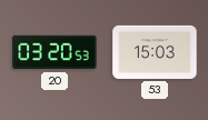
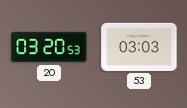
53: 15:03 -> 03:03 (139, 47)
